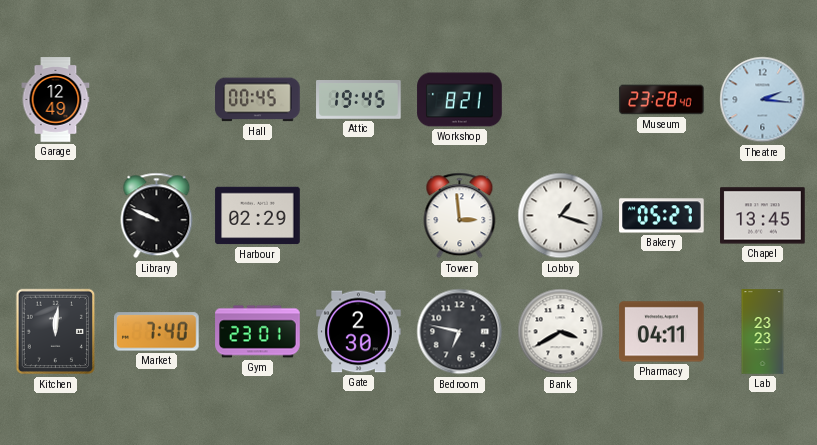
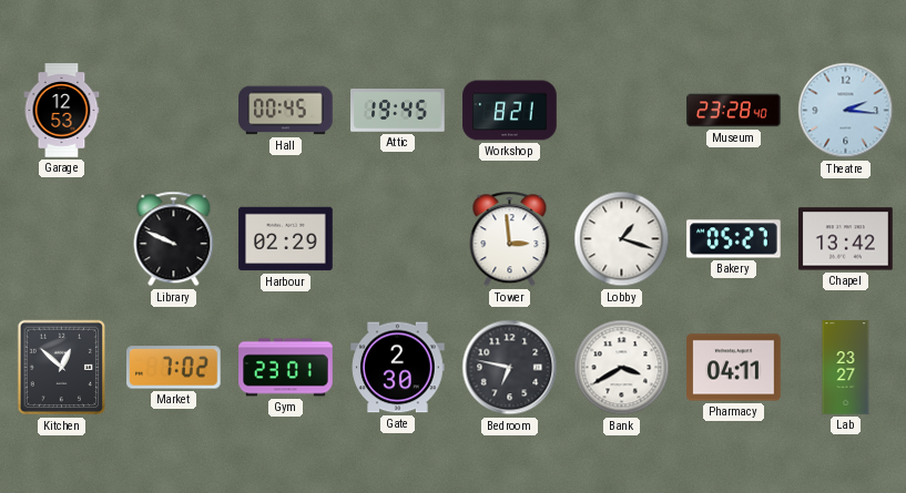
Garage: 12:49 -> 12:53 (62, 111)
Chapel: 13:45 -> 13:42 (846, 239)
Kitchen: 12:01 -> 12:52 (62, 368)
Market: 7:40 -> 7:02 (174, 368)
Lab: 23:23 -> 23:27 (846, 368)
